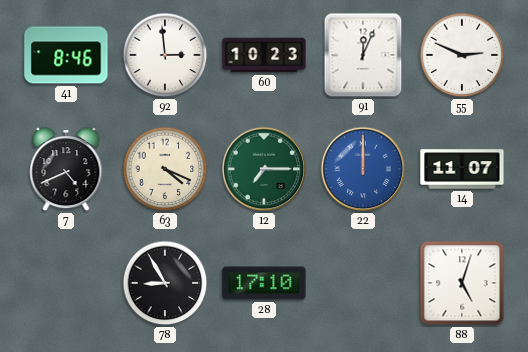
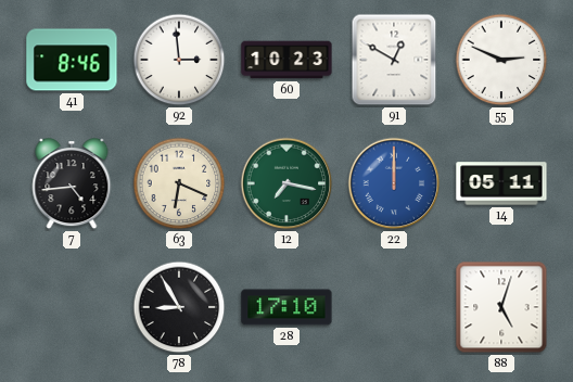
91: 12:04 -> 12:50 (394, 60)
7: 4:41 -> 4:44 (72, 184)
63: 4:19 -> 6:19 (179, 183)
12: 7:15 -> 7:17 (286, 183)
14: 11:07 -> 05:11 (501, 183)
